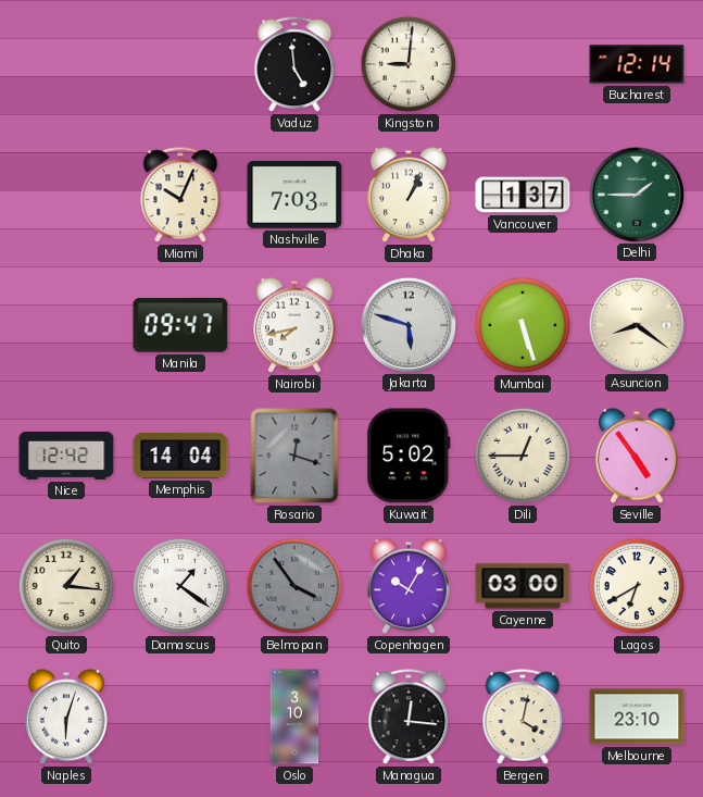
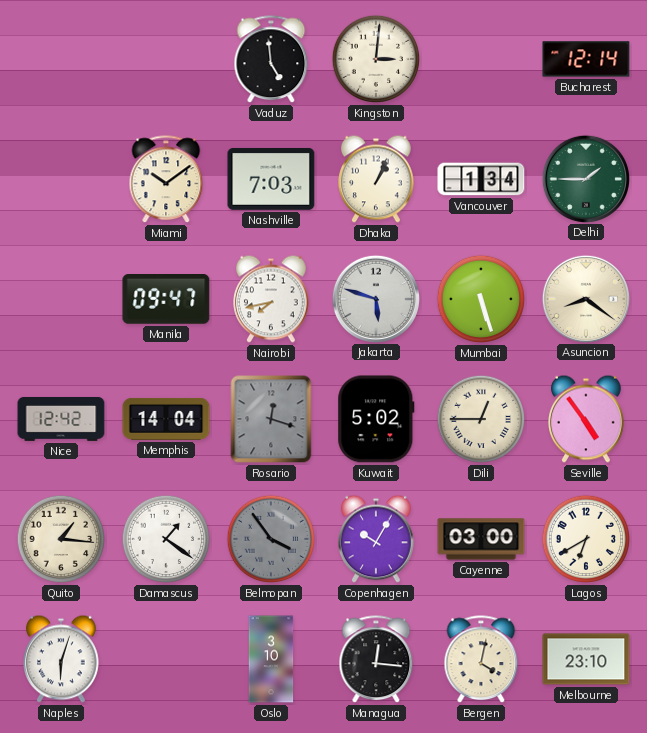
Kingston: 9:01 -> 3:01 (376, 59)
Miami: 10:04 -> 10:09 (166, 180)
Vancouver: 1:37 -> 1:34 (481, 179)
